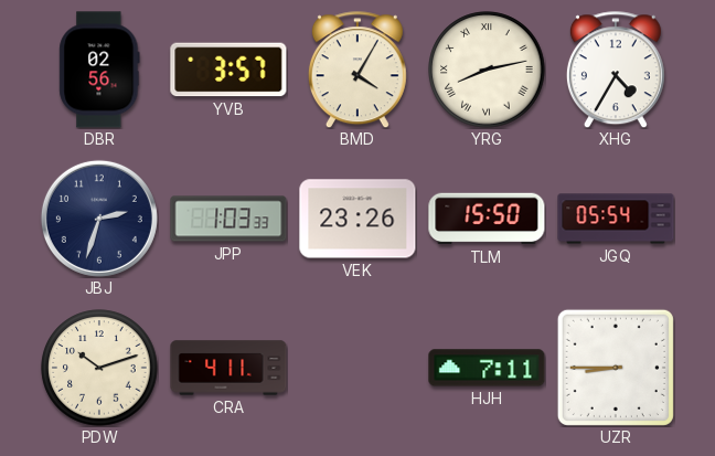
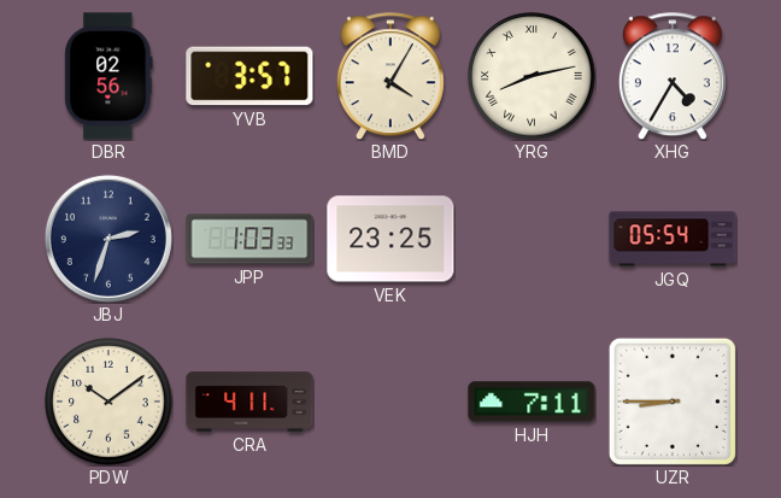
VEK: 23:26 -> 23:25 (390, 239)
TLM: 15:50 -> none (487, 219)
PDW: 10:12 -> 10:09 (108, 402)
